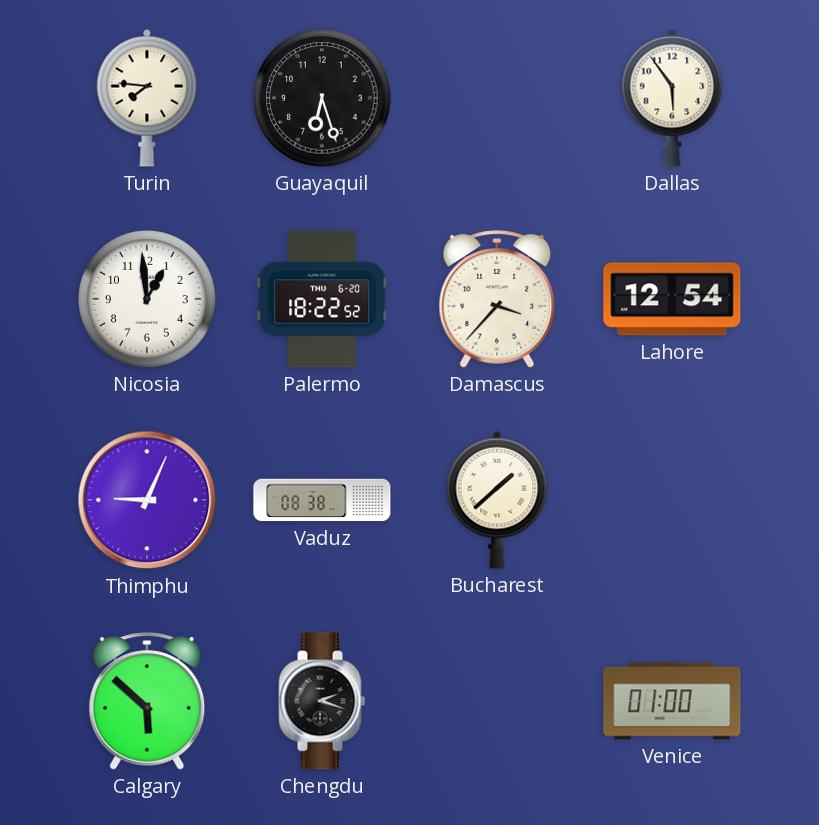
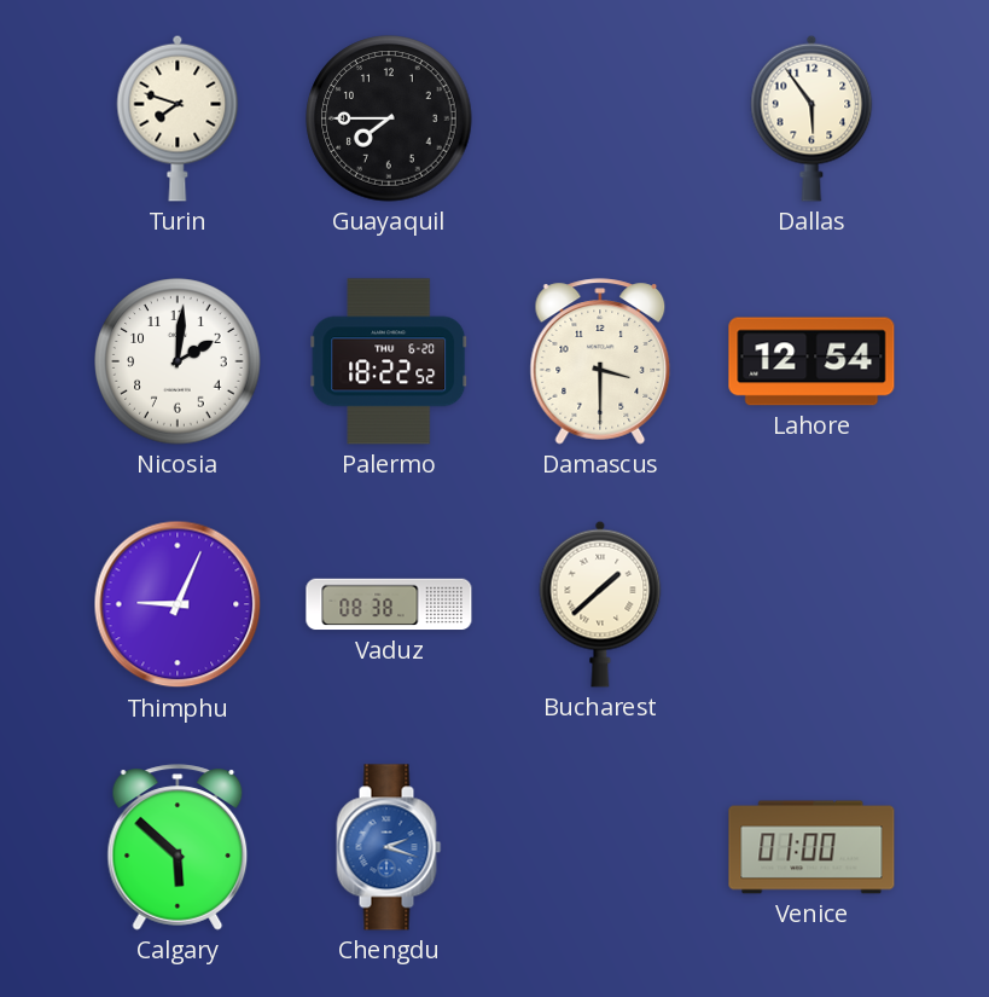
Turin: 7:46 -> 7:48 (178, 118)
Guayaquil: 6:27 -> 7:45 (389, 118)
Nicosia: 12:59 -> 2:01 (178, 361)
Damascus: 3:37 -> 3:30 (600, 361)
Chengdu dial: black -> blue (389, 847)
